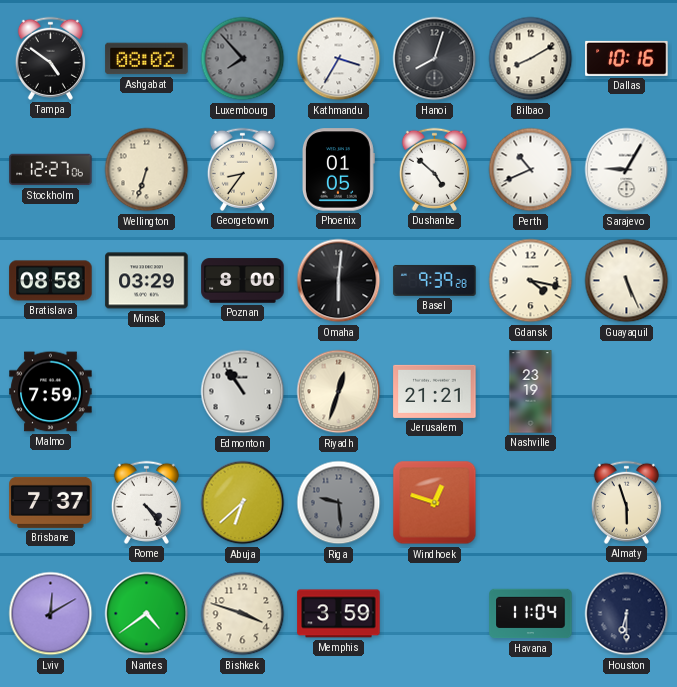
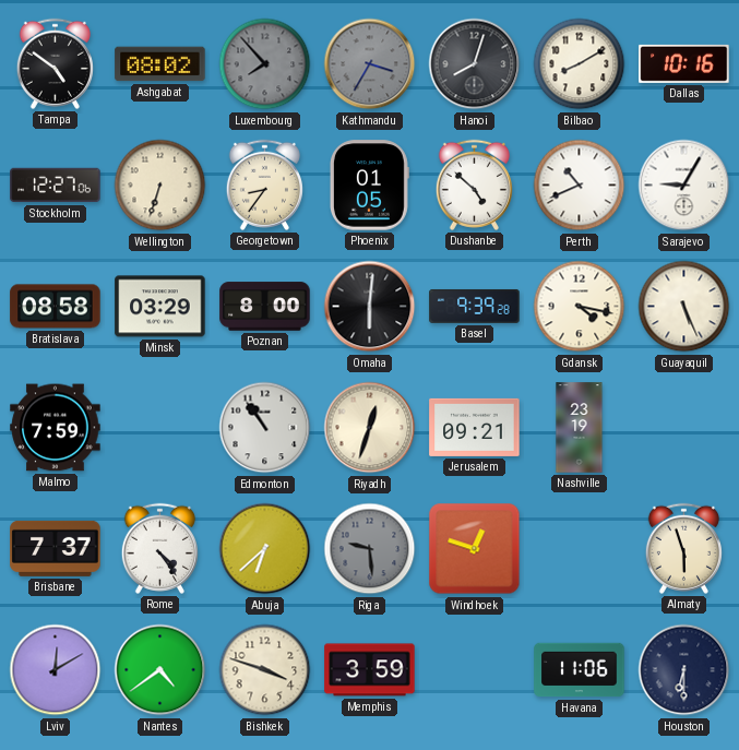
Kathmandu dial: white -> grey (370, 64)
Jerusalem: 21:21 -> 09:21 (475, 427)
Havana: 11:04 -> 11:06 (580, 670)
